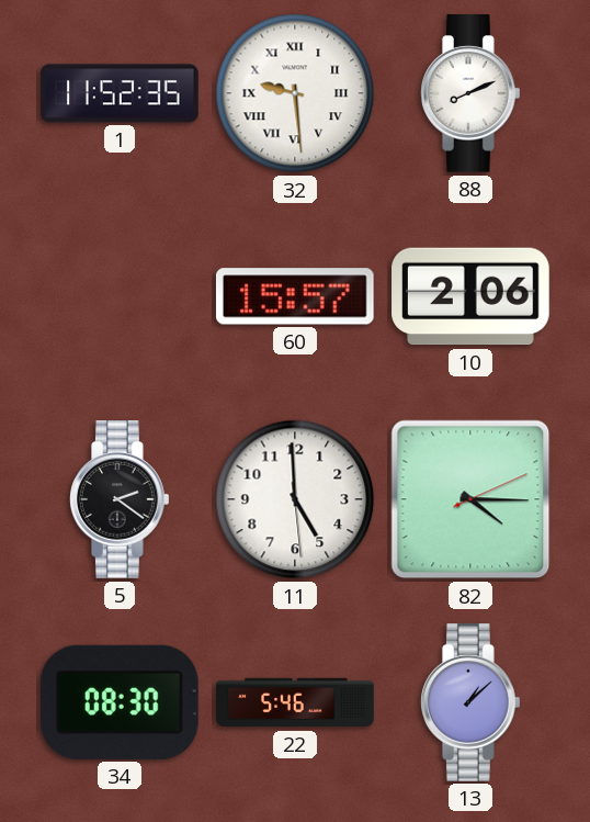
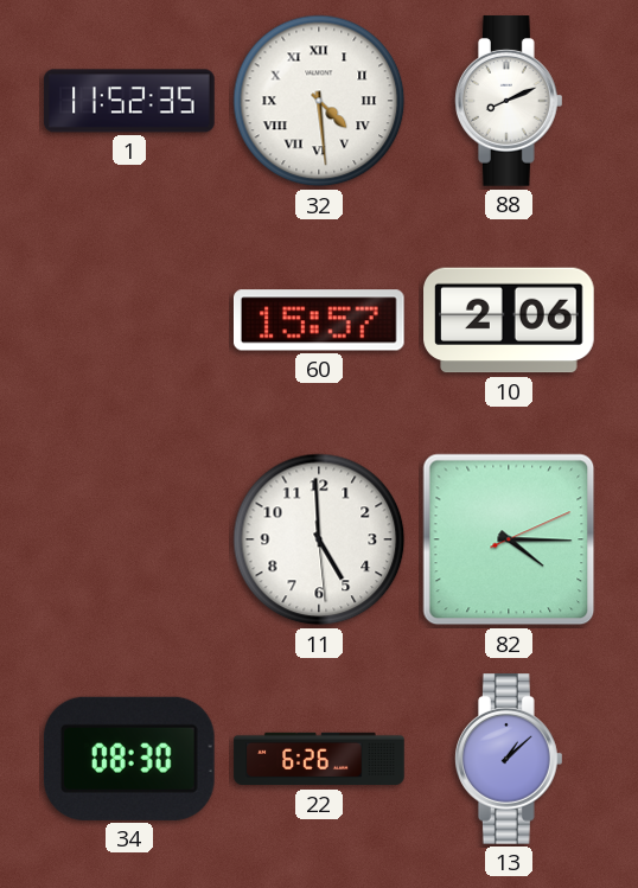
32: 9:29 -> 4:29 (319, 101)
5: 2:21 -> none (121, 499)
22: 5:46 -> 6:26 (319, 759)
